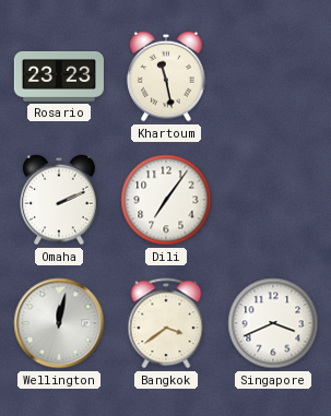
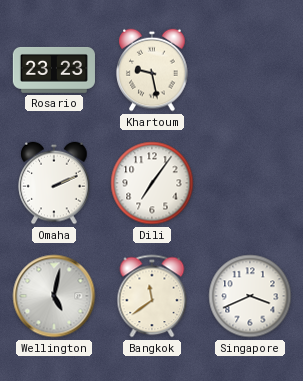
Khartoum: 11:28 -> 9:28 (152, 70)
Wellington: 12:02 -> 5:02 (54, 296)
Bangkok: 3:39 -> 11:39 (152, 296)
